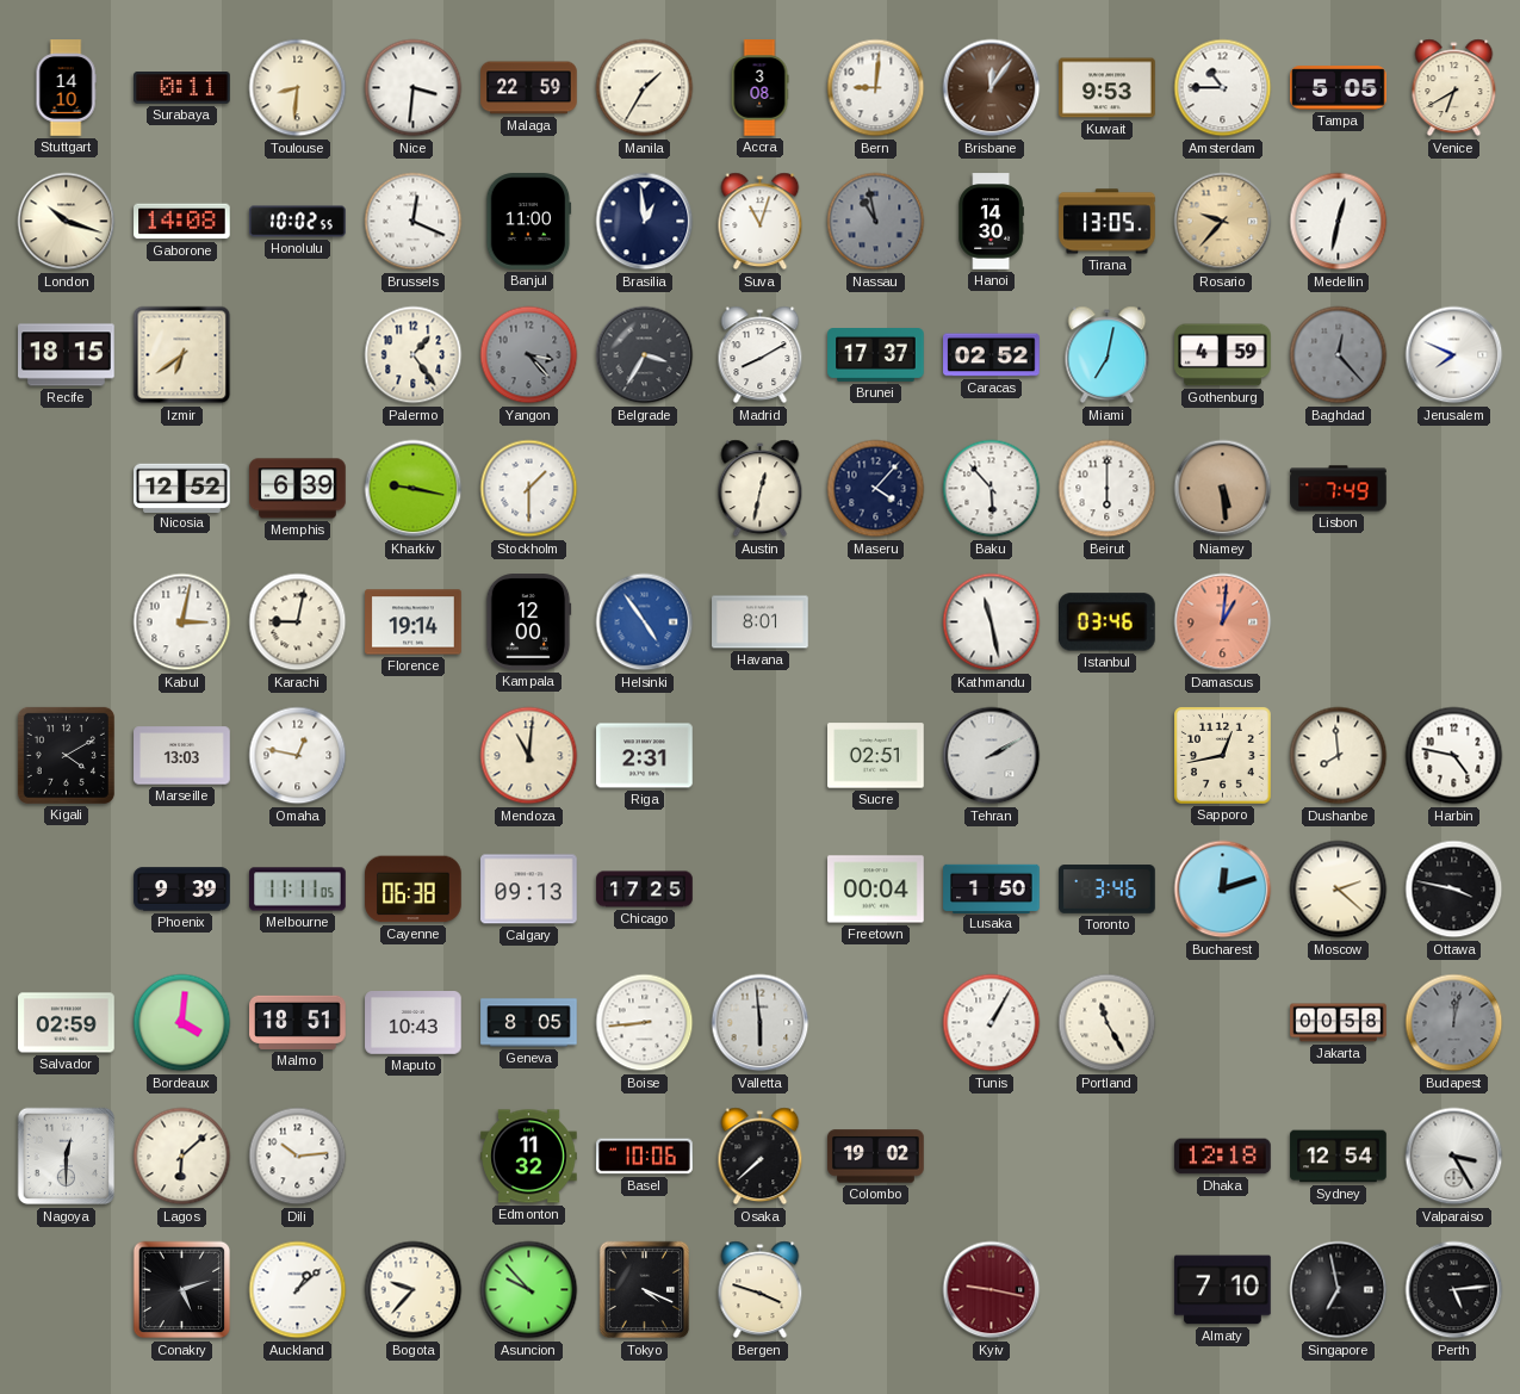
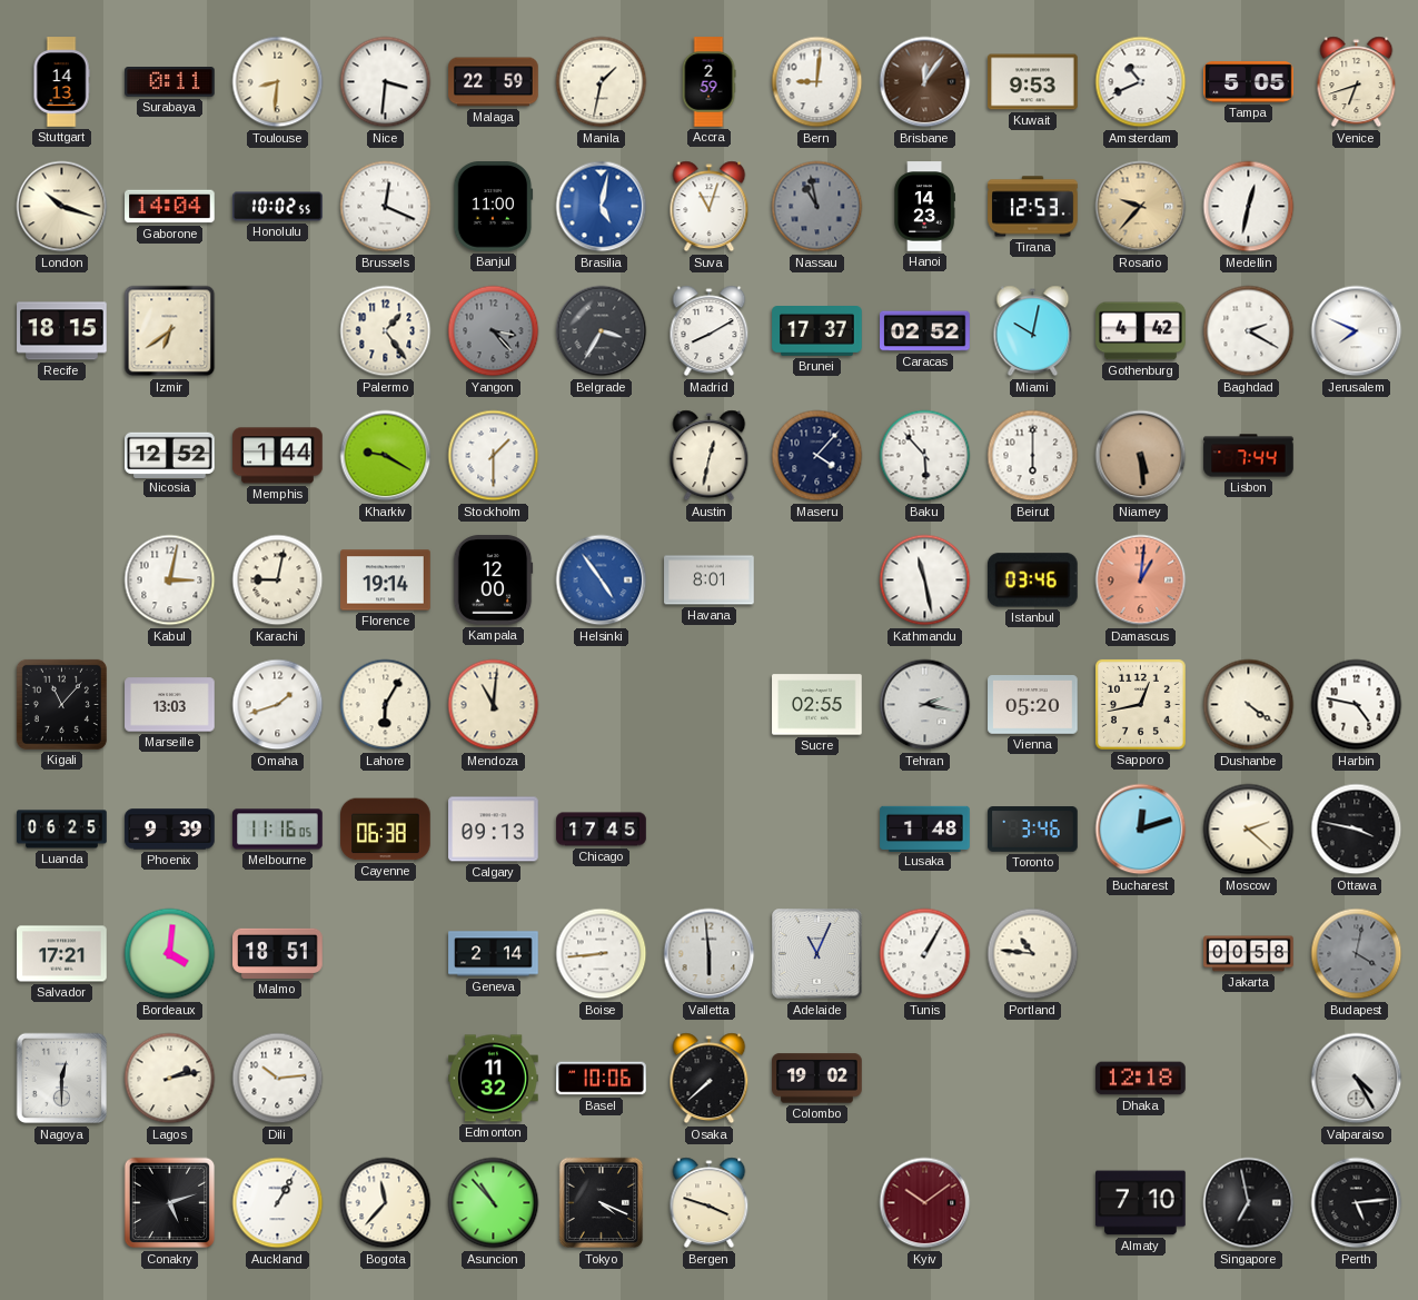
Stuttgart: 14:10 -> 14:13 (61, 82)
Manila: 1:35 -> 1:32 (602, 82)
Accra: 3:08 -> 2:59 (708, 82)
Amsterdam: 10:45 -> 10:41 (1141, 82)
Venice: 6:40 -> 6:42 (1357, 82)
Gaborone: 14:08 -> 14:04 (170, 207)
Brasilia: 12:59 -> 5:02 (602, 207)
Brasilia dial: navy -> blue (602, 207)
Hanoi: 14:30 -> 14:23 (924, 207)
Tirana: 13:05 -> 12:53 (1033, 207)
Miami: 7:02 -> 10:02 (1033, 331)
Gothenburg: 4:59 -> 4:42 (1141, 331)
Baghdad: 12:23 -> 2:20 (1249, 331)
Baghdad dial: grey -> white (1249, 331)
Memphis: 6:39 -> 1:44 (278, 456)
Kharkiv: 9:17 -> 9:20 (386, 456)
Lisbon: 7:49 -> 7:44 (1249, 456)
Kigali: 4:10 -> 11:07 (61, 704)
Omaha: 12:47 -> 1:42 (278, 705)
Lahore: none -> 6:05 (386, 705)
Riga: 2:31 -> none (645, 756)
Sucre: 02:51 -> 02:55 (817, 705)
Tehran: 2:10 -> 2:17 (925, 705)
Vienna: none -> 05:20 (1033, 705)
Dushanbe: 7:59 -> 4:21 (1249, 705)
Luanda: none -> 06:25 (62, 830)
Melbourne: 11:11 -> 11:16 (278, 830)
Chicago: 17:25 -> 17:45 (602, 830)
Freetown: 00:04 -> none (876, 890)
Lusaka: 1:50 -> 1:48 (925, 828)
Salvador: 02:59 -> 17:21 (62, 954)
Maputo: 10:43 -> none (414, 1023)
Geneva: 8:05 -> 2:14 (494, 954)
Adelaide: none -> 11:04 (817, 954)
Portland: 11:25 -> 10:46 (1033, 954)
Budapest: 12:02 -> 4:02 (1357, 954)
Lagos: 6:08 -> 2:13 (170, 1079)
Sydney: 12:54 -> none (1339, 1157)
Valparaiso: 3:25 -> 4:25 (1357, 1079)
Auckland: 1:08 -> 1:05 (278, 1203)
Bogota: 9:37 -> 11:37 (386, 1203)
Asuncion: 9:53 -> 10:53 (494, 1203)
Kyiv: 9:17 -> 10:09 (925, 1203)
